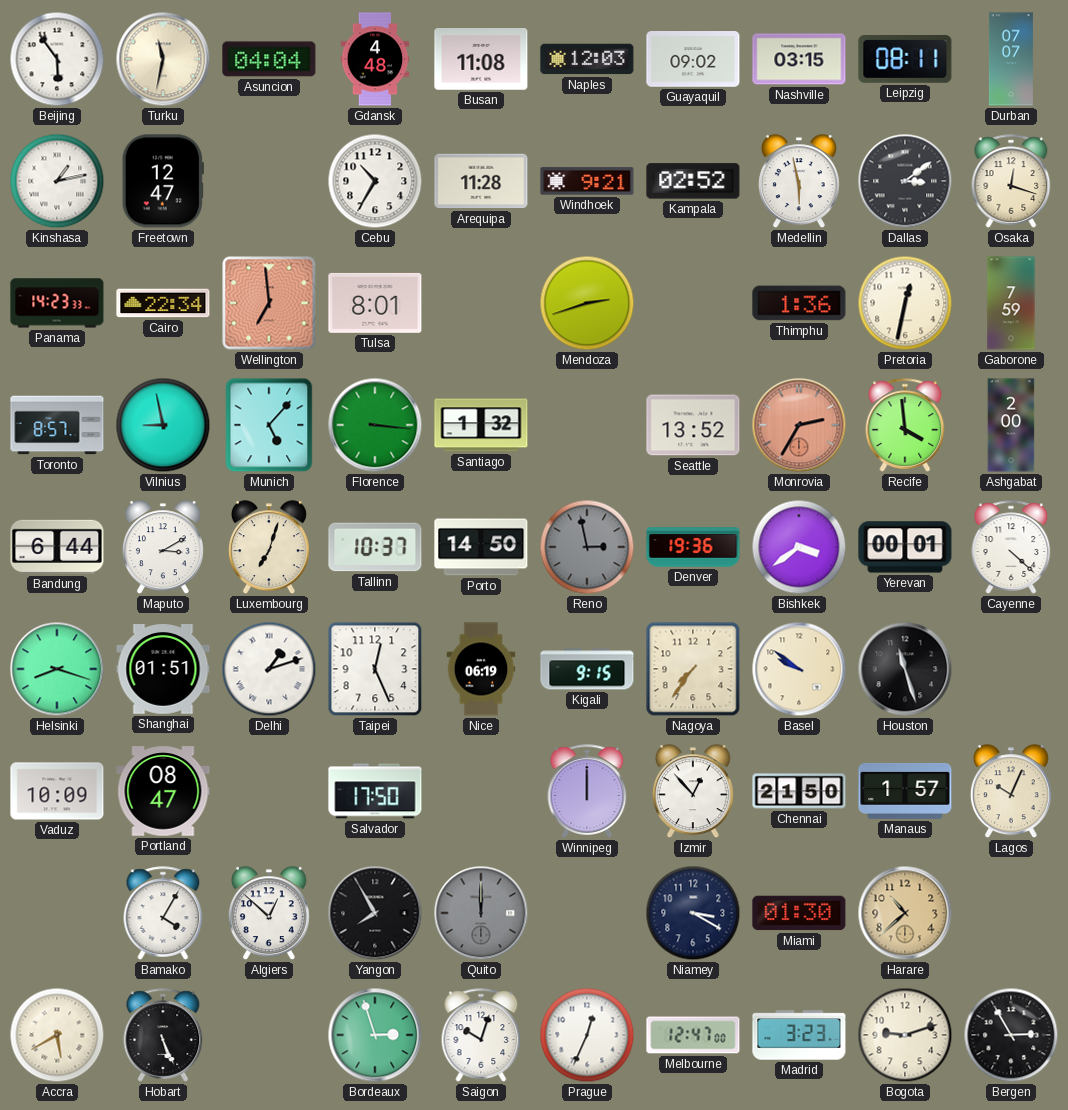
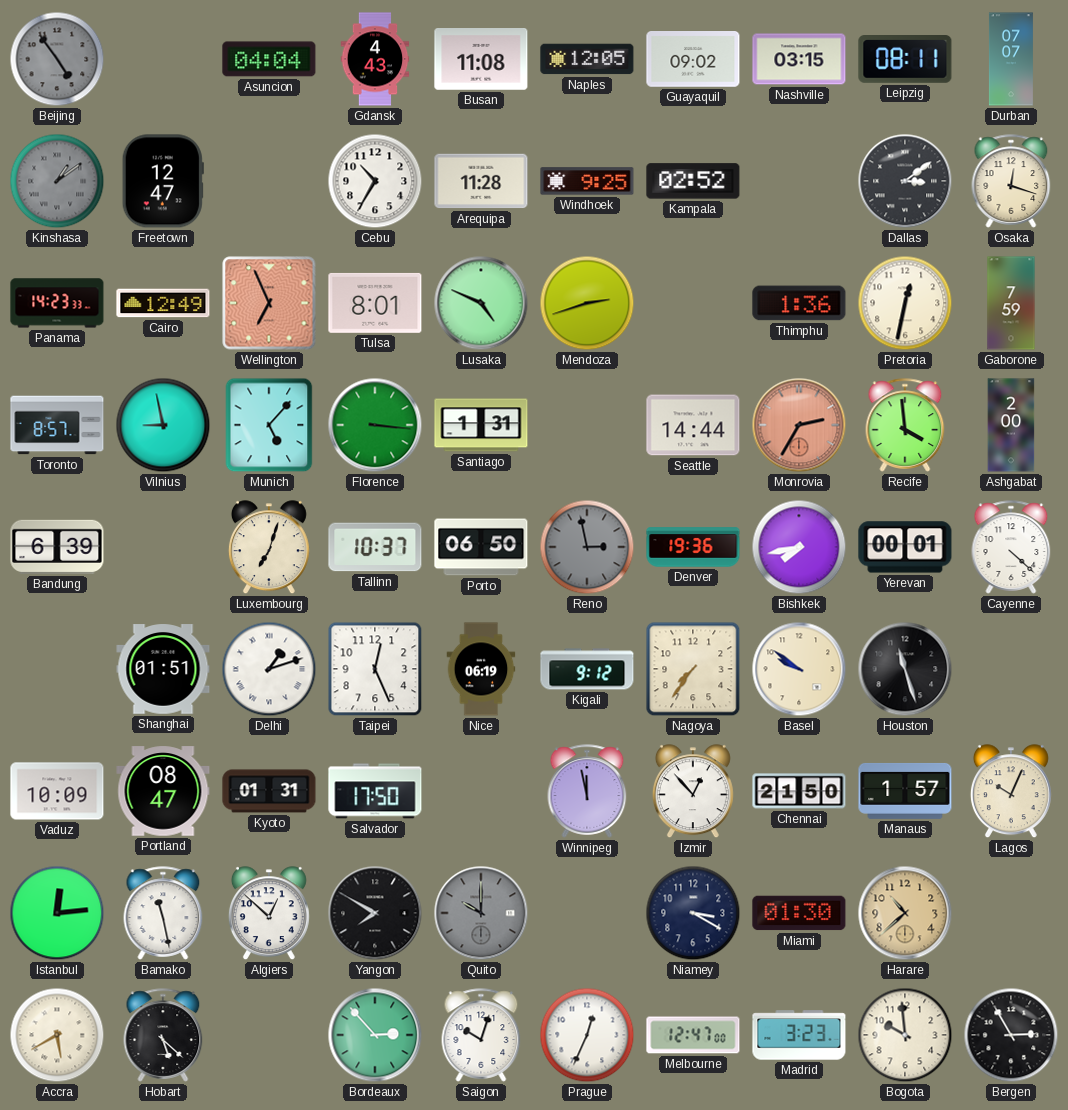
Beijing: 5:54 -> 4:54 (57, 59)
Beijing dial: white -> grey (57, 59)
Turku: 11:32 -> none (163, 59)
Gdansk: 4:48 -> 4:43 (375, 59)
Naples: 12:03 -> 12:05 (587, 59)
Kinshasa: 1:13 -> 1:09 (57, 181)
Kinshasa dial: white -> grey (57, 181)
Windhoek: 9:21 -> 9:25 (587, 181)
Medellin: 5:58 -> none (799, 182)
Cairo: 22:34 -> 12:49 (163, 303)
Wellington: 6:59 -> 6:56 (269, 303)
Lusaka: none -> 4:49 (481, 303)
Santiago: 1:32 -> 1:31 (481, 425)
Seattle: 13:52 -> 14:44 (693, 425)
Bandung: 6:44 -> 6:39 (57, 547)
Maputo: 3:10 -> none (163, 548)
Porto: 14:50 -> 06:50 (481, 547)
Bishkek: 3:39 -> 7:43 (799, 547)
Helsinki: 8:18 -> none (57, 669)
Kigali: 9:15 -> 9:12 (587, 669)
Kyoto: none -> 01:31 (269, 791)
Winnipeg: 12:00 -> 11:58 (587, 791)
Istanbul: none -> 12:14 (57, 913)
Bamako: 4:05 -> 11:28 (163, 913)
Yangon: 7:55 -> 7:50 (375, 913)
Quito: 12:00 -> 10:00 (481, 913)
Hobart: 5:26 -> 5:22 (163, 1035)
Bordeaux: 2:57 -> 2:53 (375, 1035)
Bogota: 9:12 -> 9:59 (905, 1035)
